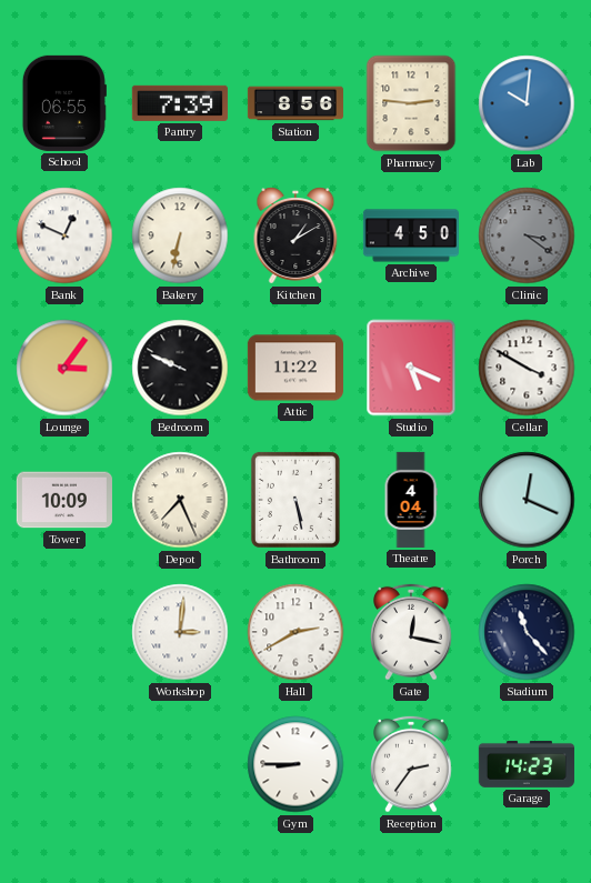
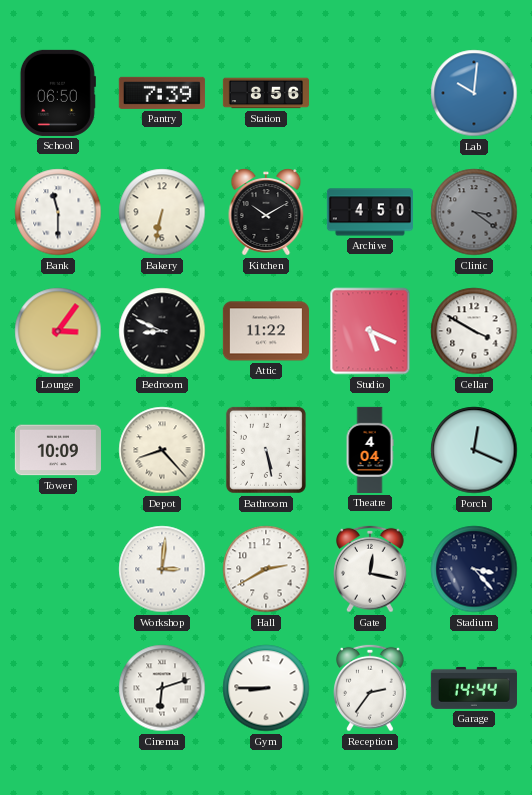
School: 06:55 -> 06:50 (58, 93)
Pharmacy: 2:46 -> none (411, 103)
Bank: 12:49 -> 11:30 (58, 212)
Kitchen: 1:10 -> 10:10 (266, 212)
Bedroom: 9:49 -> 8:49 (162, 331)
Depot: 7:26 -> 8:23 (162, 450)
Stadium: 11:23 -> 3:23 (474, 569)
Cinema: none -> 6:12 (162, 688)
Garage: 14:23 -> 14:44 (474, 688)
